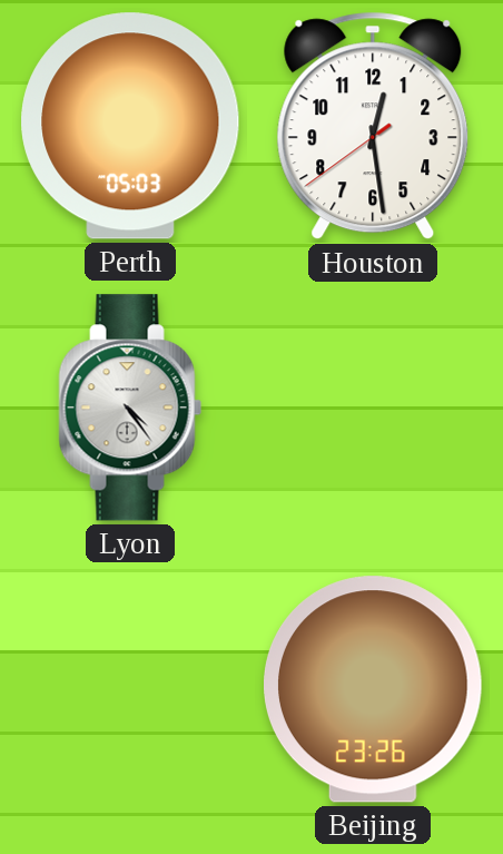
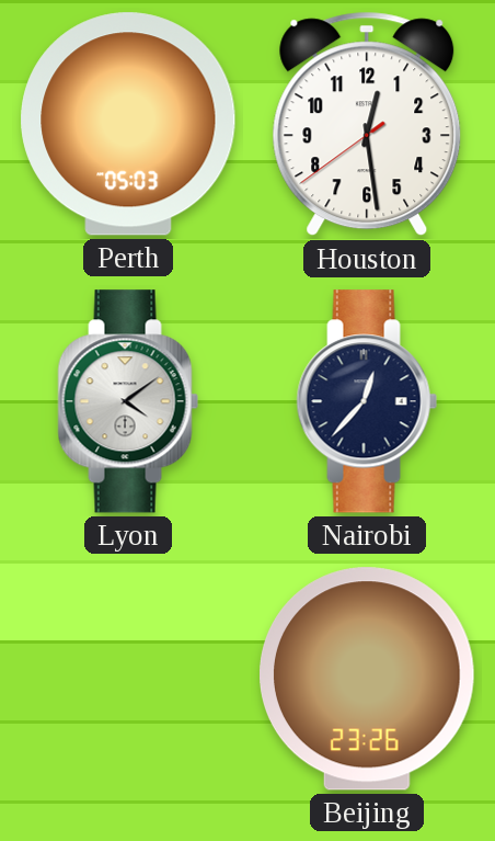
Lyon: 4:24 -> 4:09 (128, 401)
Nairobi: none -> 12:37 (367, 401)
